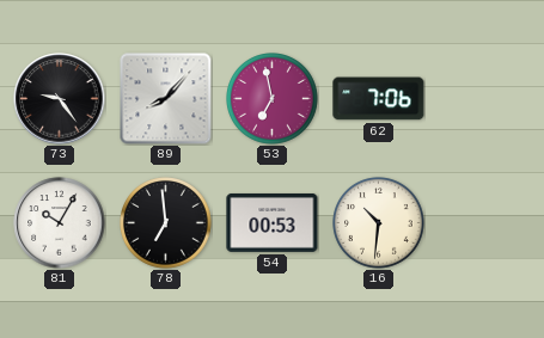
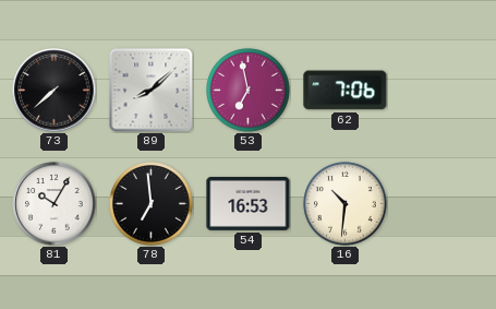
73: 9:24 -> 7:38 (55, 91)
89: 8:07 -> 8:08 (152, 91)
54: 00:53 -> 16:53 (249, 203)
